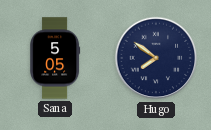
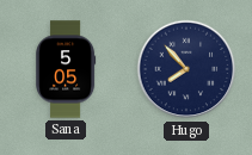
Hugo: 7:51 -> 7:53 (186, 69)
